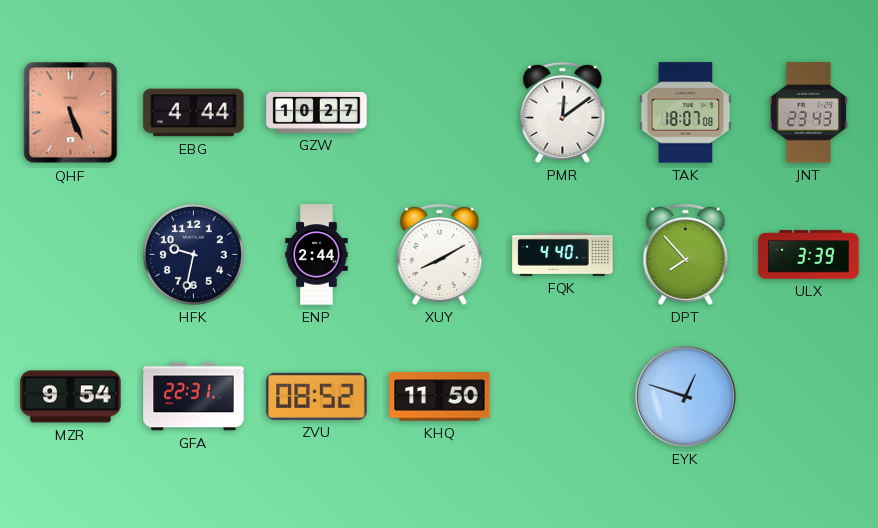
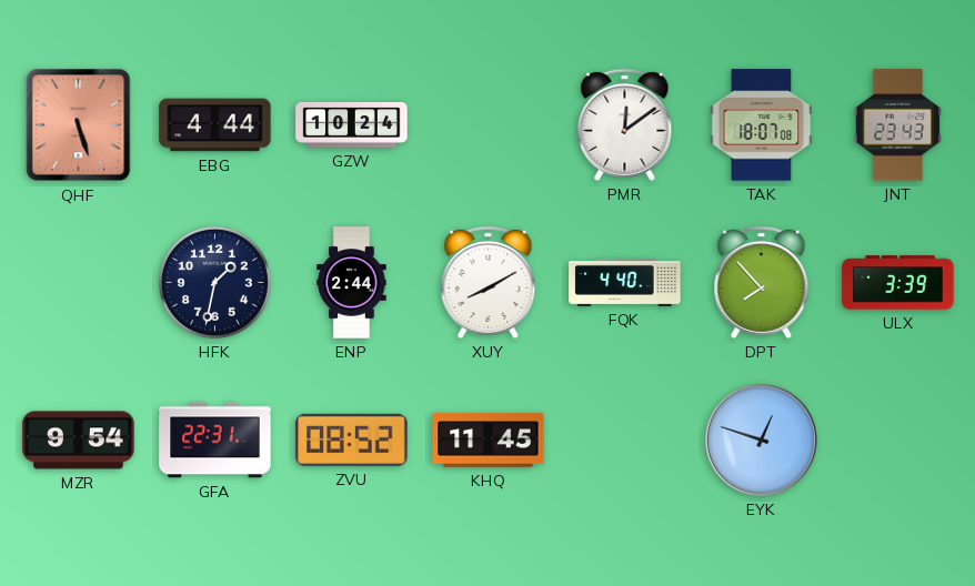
QHF: 5:26 -> 5:27 (79, 125)
GZW: 10:27 -> 10:24 (352, 124)
HFK: 9:32 -> 1:32 (215, 283)
KHQ: 11:50 -> 11:45 (489, 441)
